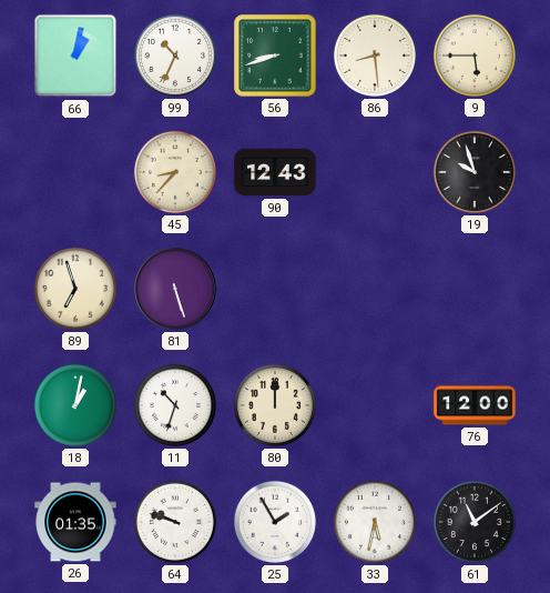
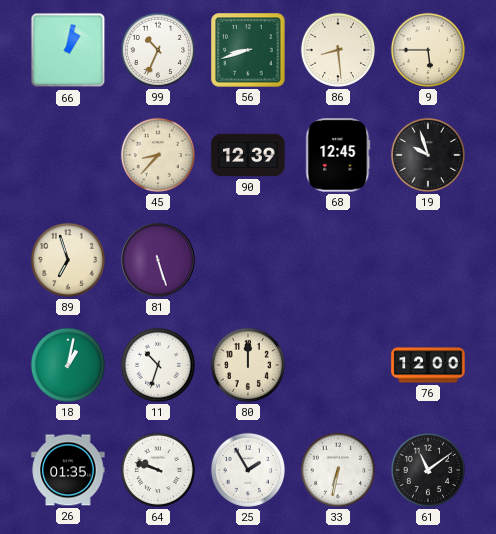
90: 12:43 -> 12:39 (248, 155)
68: none -> 12:45 (338, 155)
33: 5:32 -> 6:32 (338, 470)
